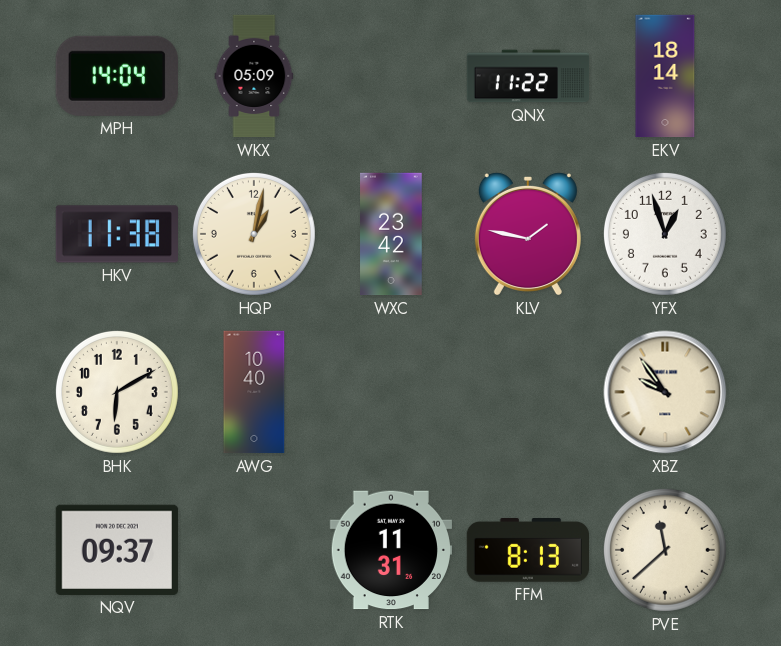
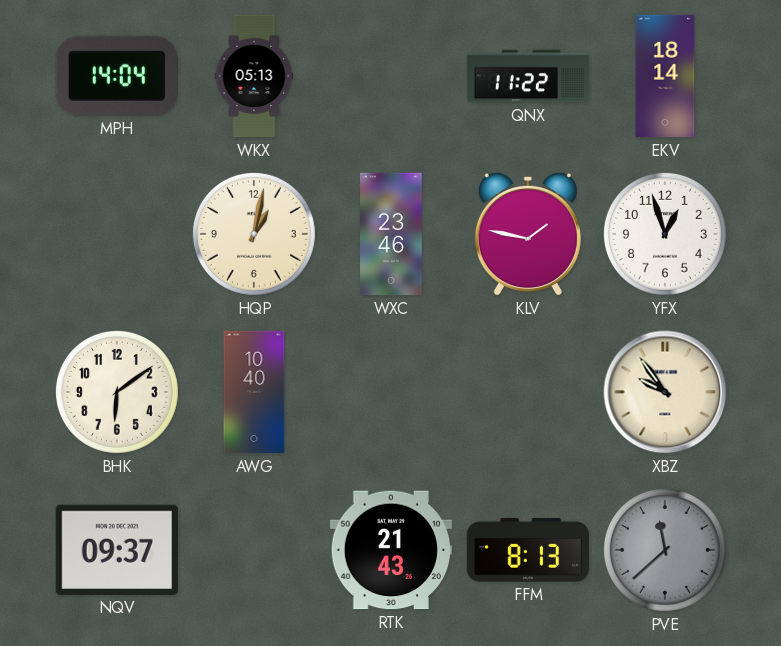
WKX: 05:09 -> 05:13 (254, 76)
HKV: 11:38 -> none (116, 234)
WXC: 23:42 -> 23:46 (391, 234)
BHK: 6:10 -> 6:09 (117, 392)
RTK: 11:31 -> 21:43 (390, 550)
PVE dial: cream -> grey (665, 550)
